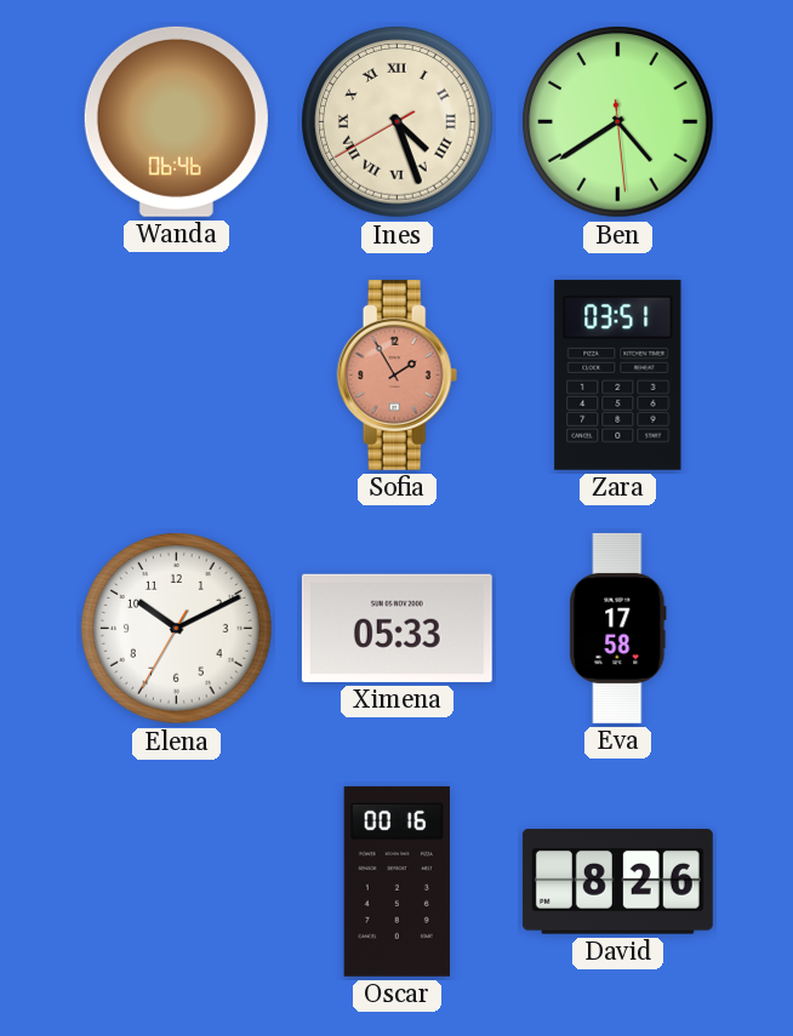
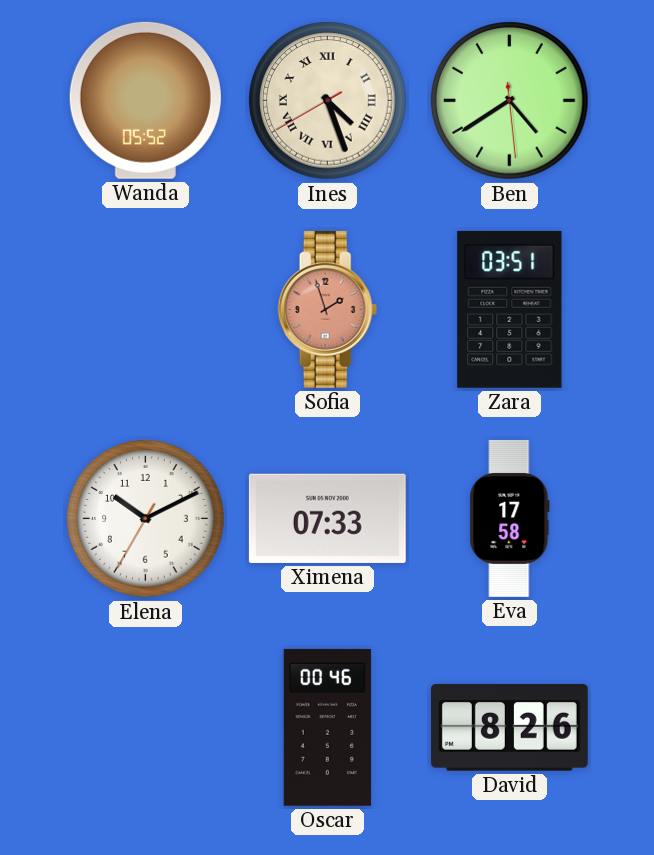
Wanda: 06:46 -> 05:52 (145, 100)
Sofia: 1:55 -> 1:57 (328, 309)
Ximena: 05:33 -> 07:33 (327, 518)
Oscar: 00:16 -> 00:46 (327, 727)
